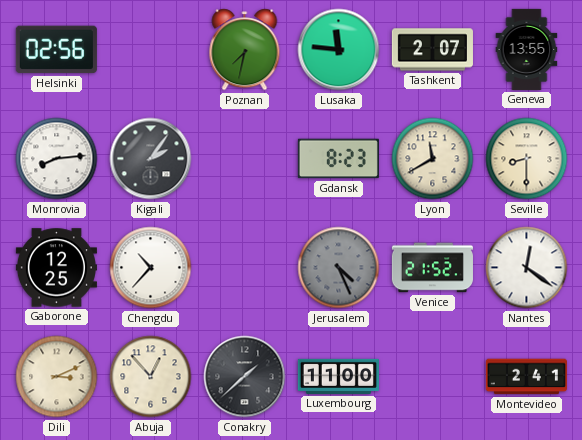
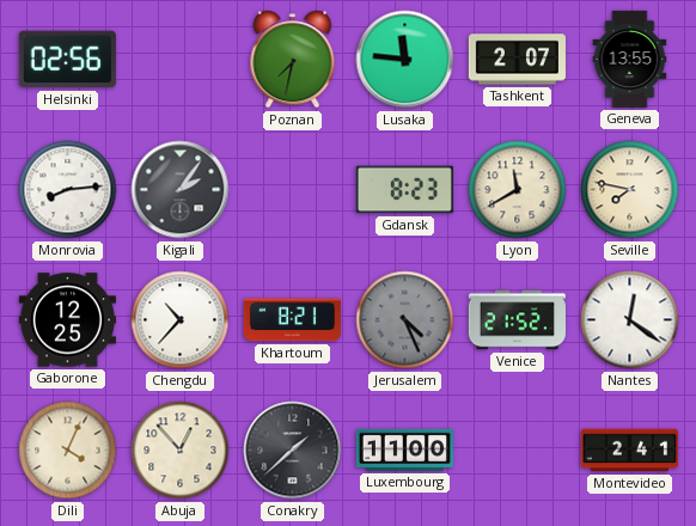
Seville: 8:30 -> 7:47 (630, 190)
Khartoum: none -> 8:21 (292, 320)
Dili: 3:11 -> 4:04 (68, 451)
